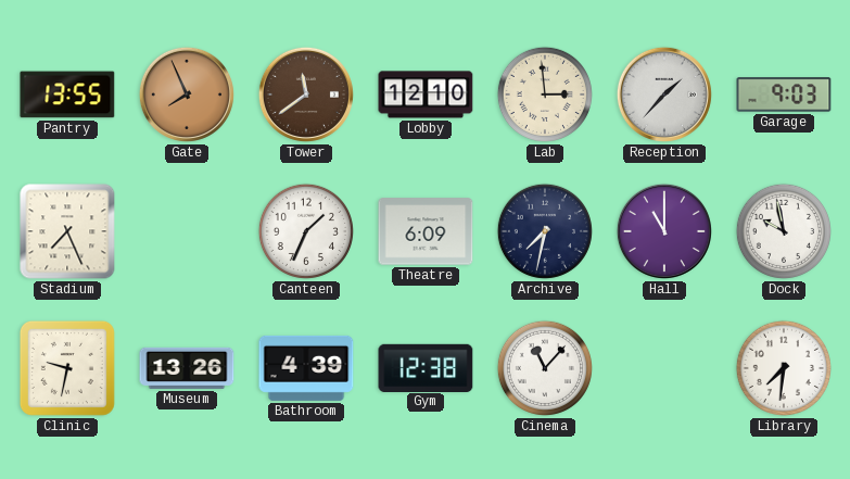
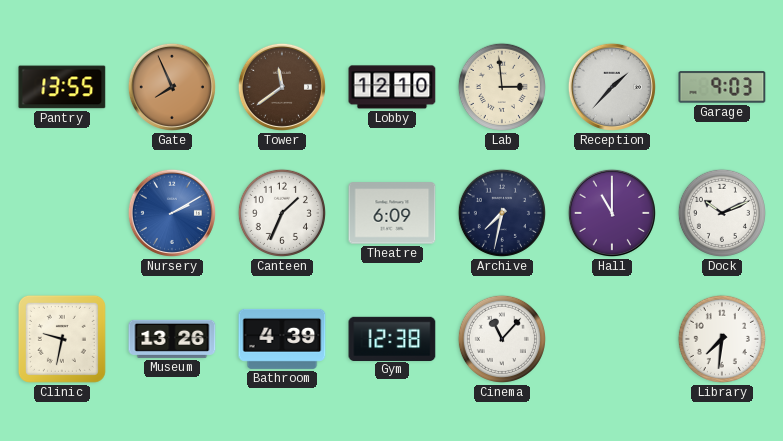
Stadium: 7:26 -> none (67, 231)
Nursery: none -> 2:10 (172, 213)
Dock: 9:58 -> 10:11 (722, 213)
